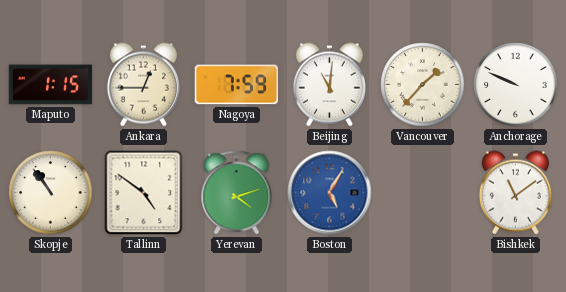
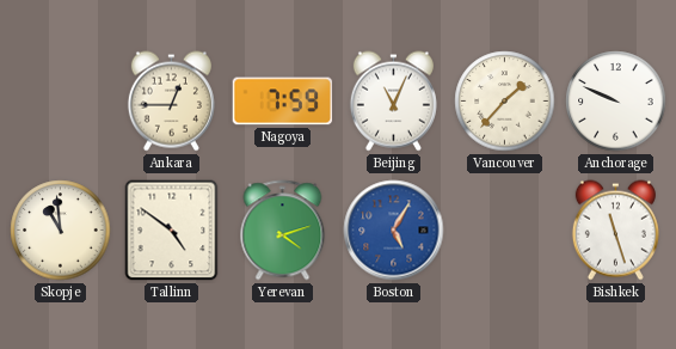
Maputo: 1:15 -> none (51, 85)
Beijing: 11:01 -> 11:04 (393, 102)
Skopje: 10:54 -> 10:59 (61, 231)
Bishkek: 11:09 -> 11:27 (615, 231)
